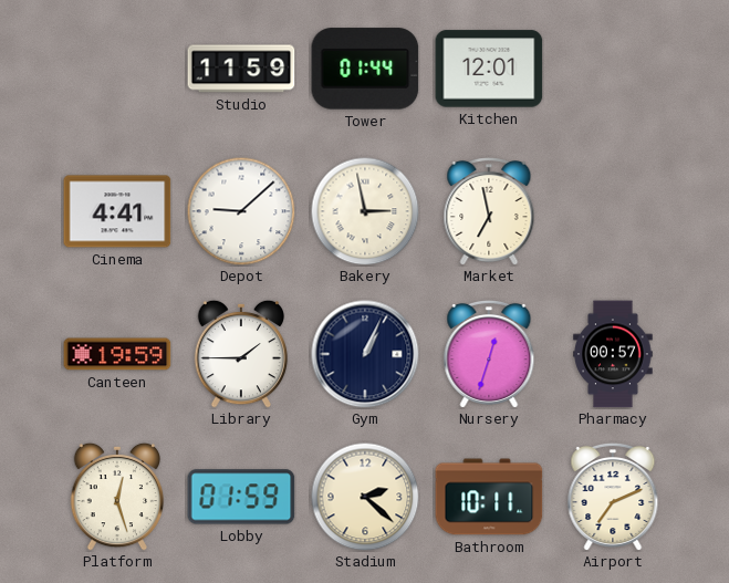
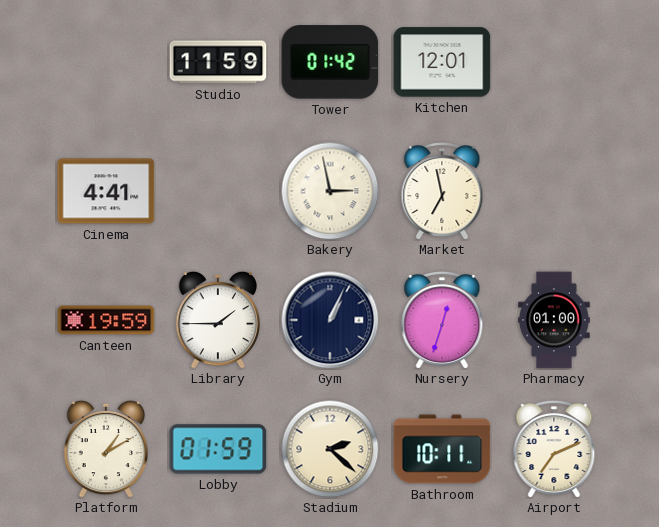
Tower: 01:44 -> 01:42 (330, 62)
Depot: 9:08 -> none (241, 211)
Pharmacy: 00:57 -> 01:00 (554, 320)
Platform: 12:27 -> 1:10 (106, 449)
